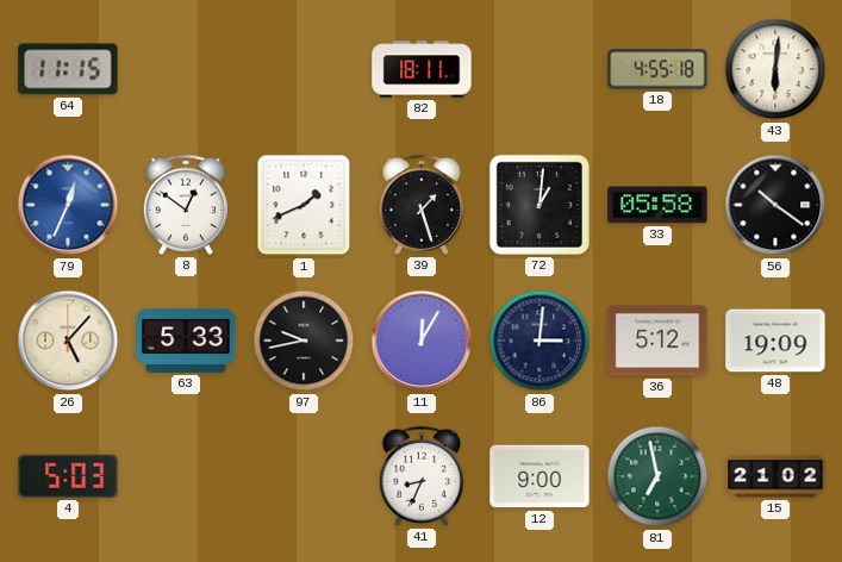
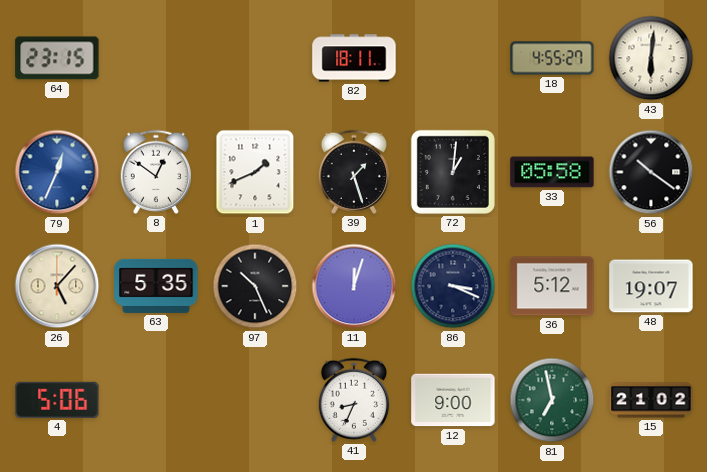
64: 11:15 -> 23:15 (57, 58)
18: 4:55:18 -> 4:55:27 (552, 58)
63: 5:33 -> 5:35 (156, 286)
97: 9:43 -> 10:26 (255, 286)
11: 12:05 -> 12:03 (354, 286)
86: 3:01 -> 3:19 (453, 286)
48: 19:09 -> 19:07 (651, 286)
4: 5:03 -> 5:06 (57, 400)
